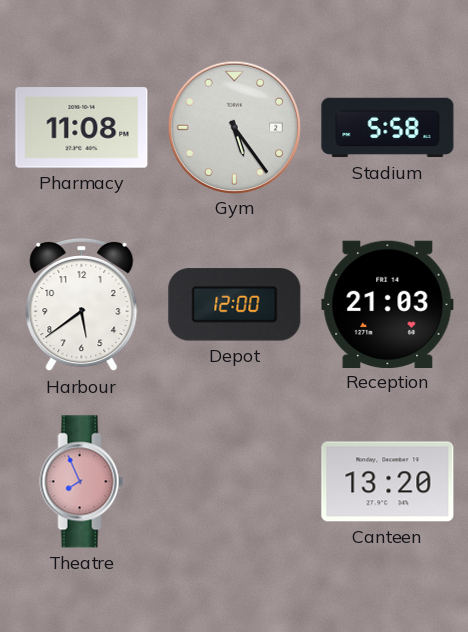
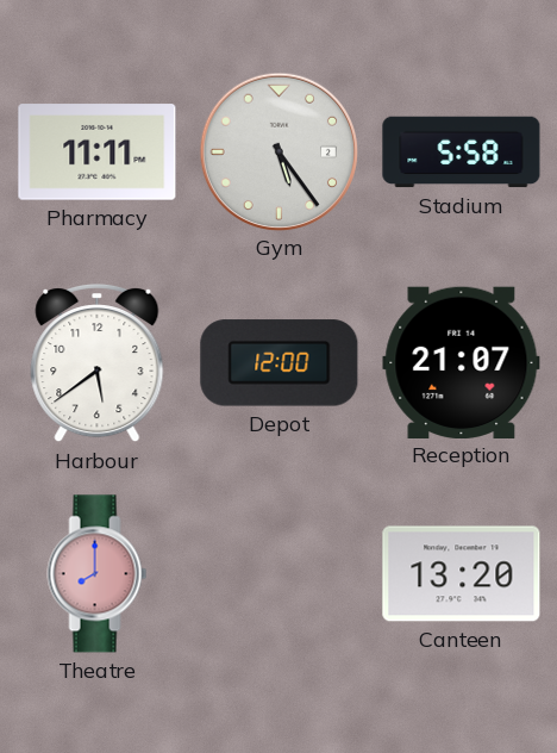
Pharmacy: 11:08 -> 11:11 (98, 153)
Reception: 21:03 -> 21:07 (462, 362)
Theatre: 7:56 -> 8:00 (98, 574)
